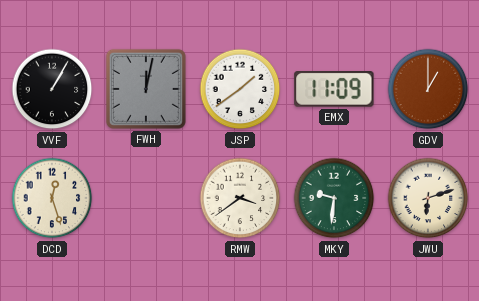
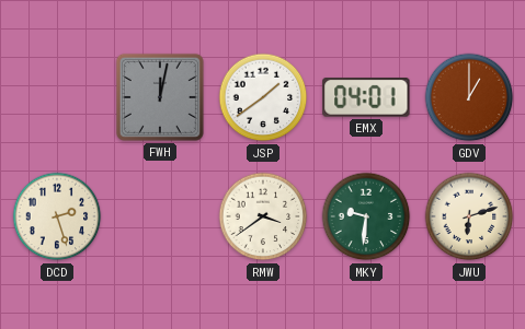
VVF: 1:05 -> none (52, 89)
EMX: 11:09 -> 04:01 (366, 98)
DCD: 12:27 -> 2:27 (57, 216)
